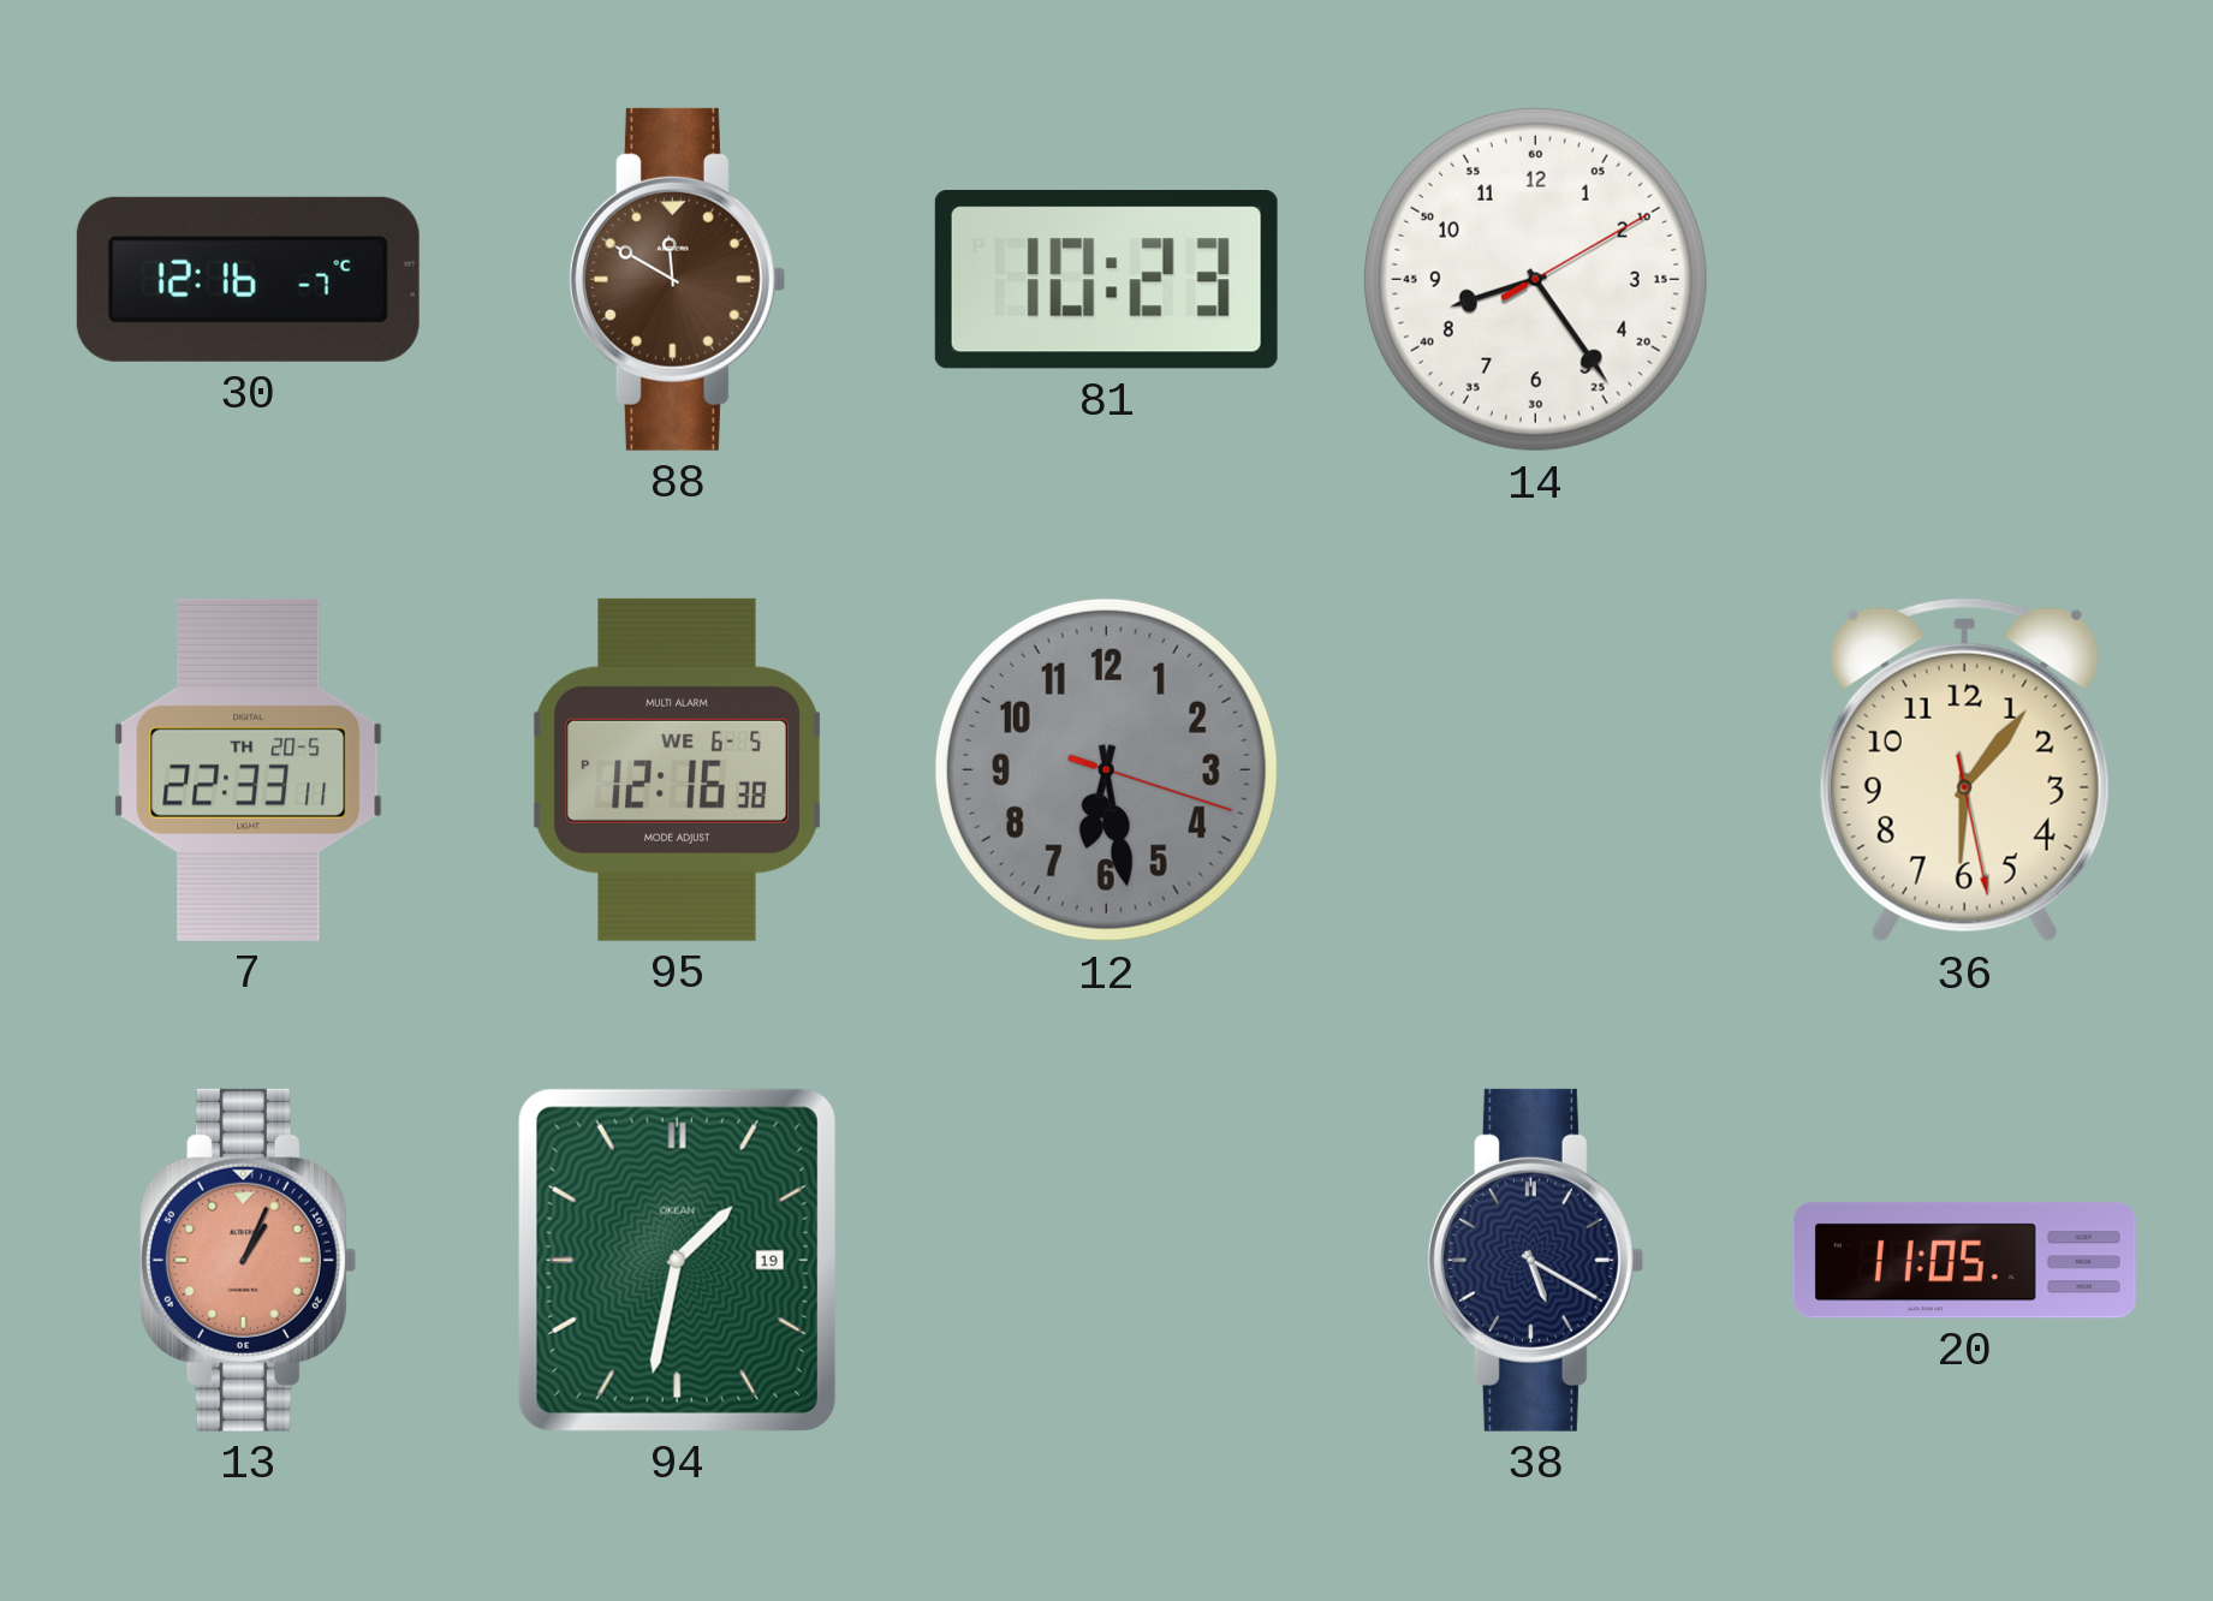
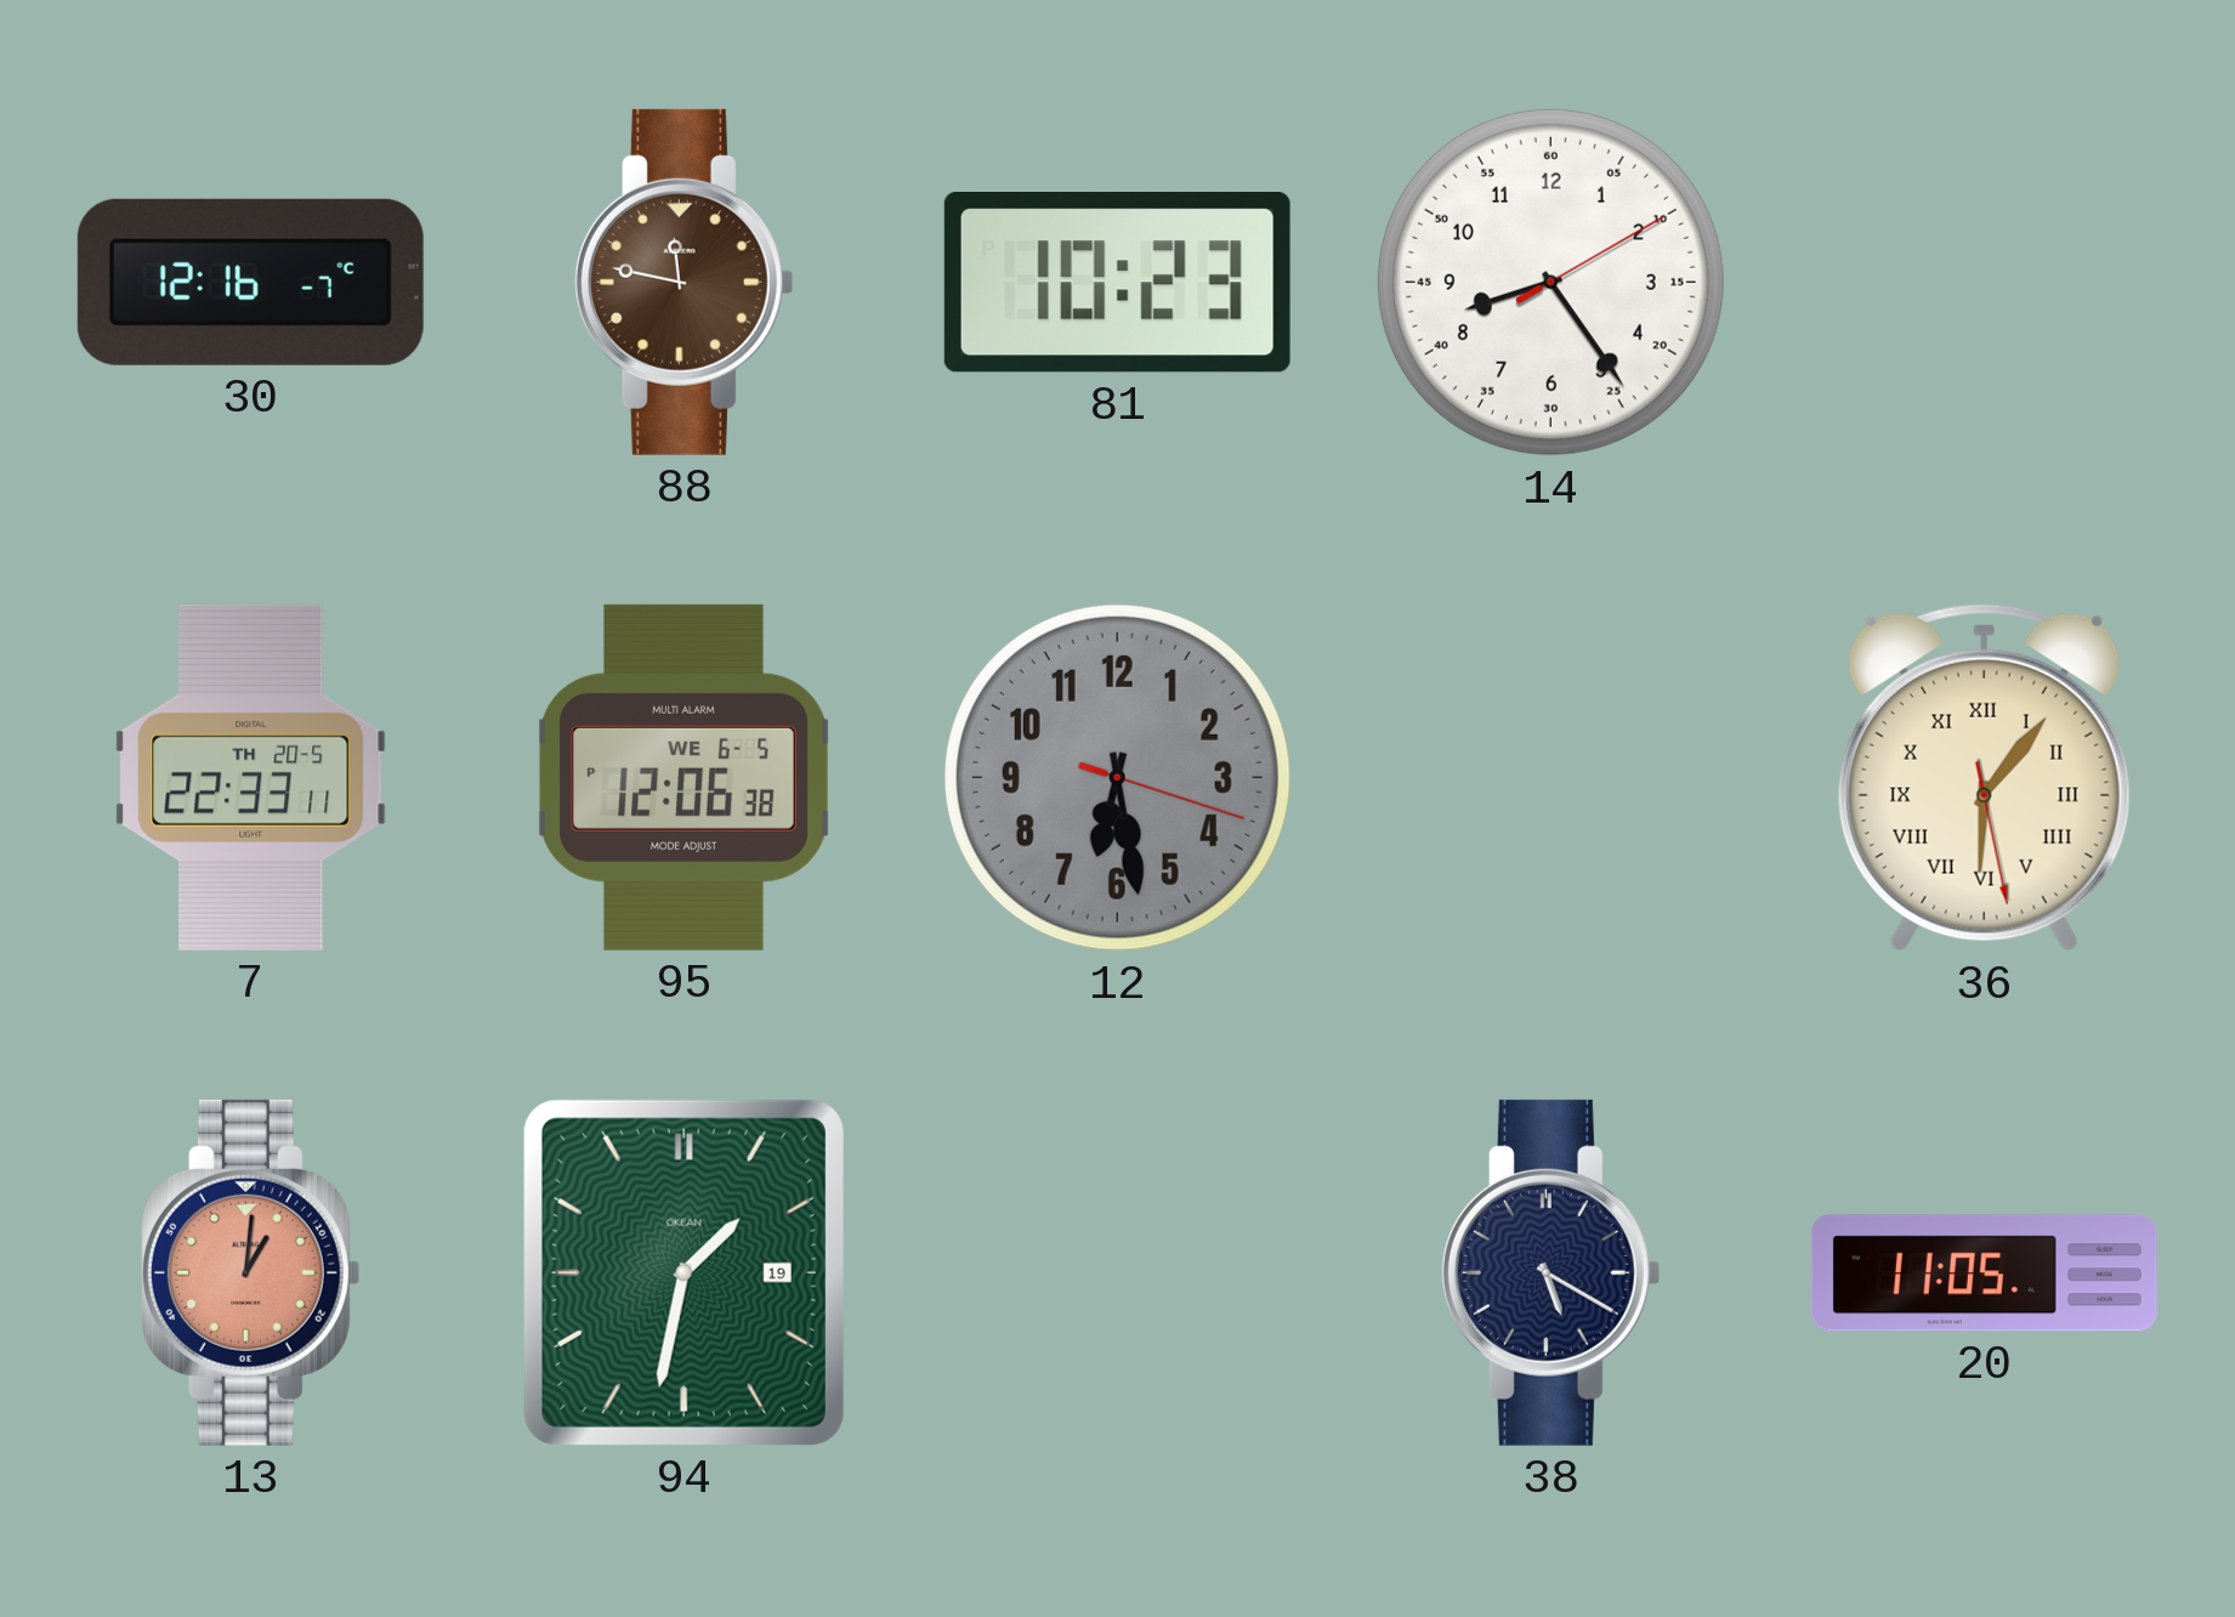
88: 11:50 -> 11:47 (683, 282)
95: 12:16 -> 12:06 (683, 777)
36 numerals: Arabic -> Roman (1984, 778)
13: 1:04 -> 1:01 (250, 1272)
